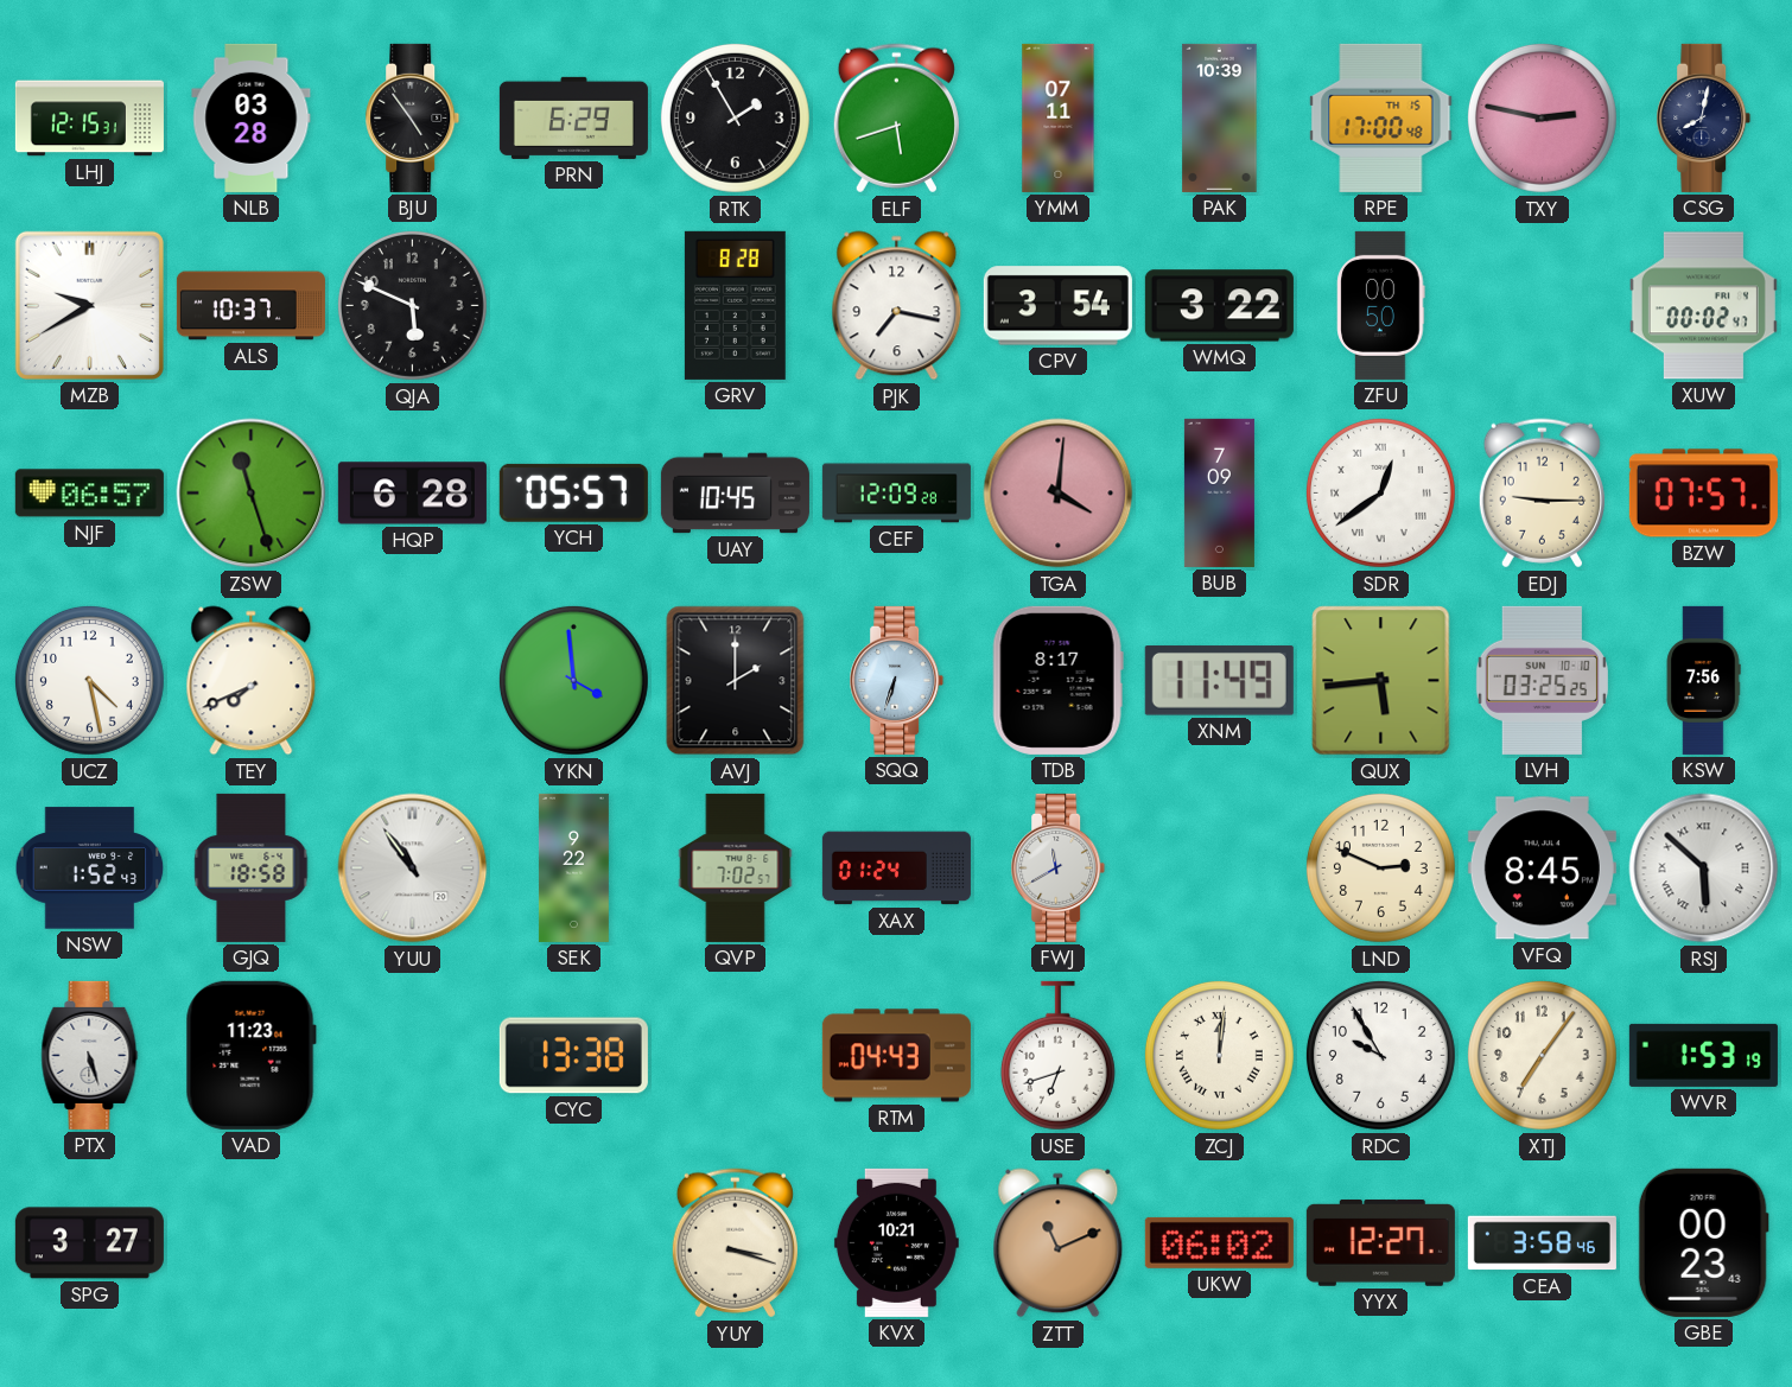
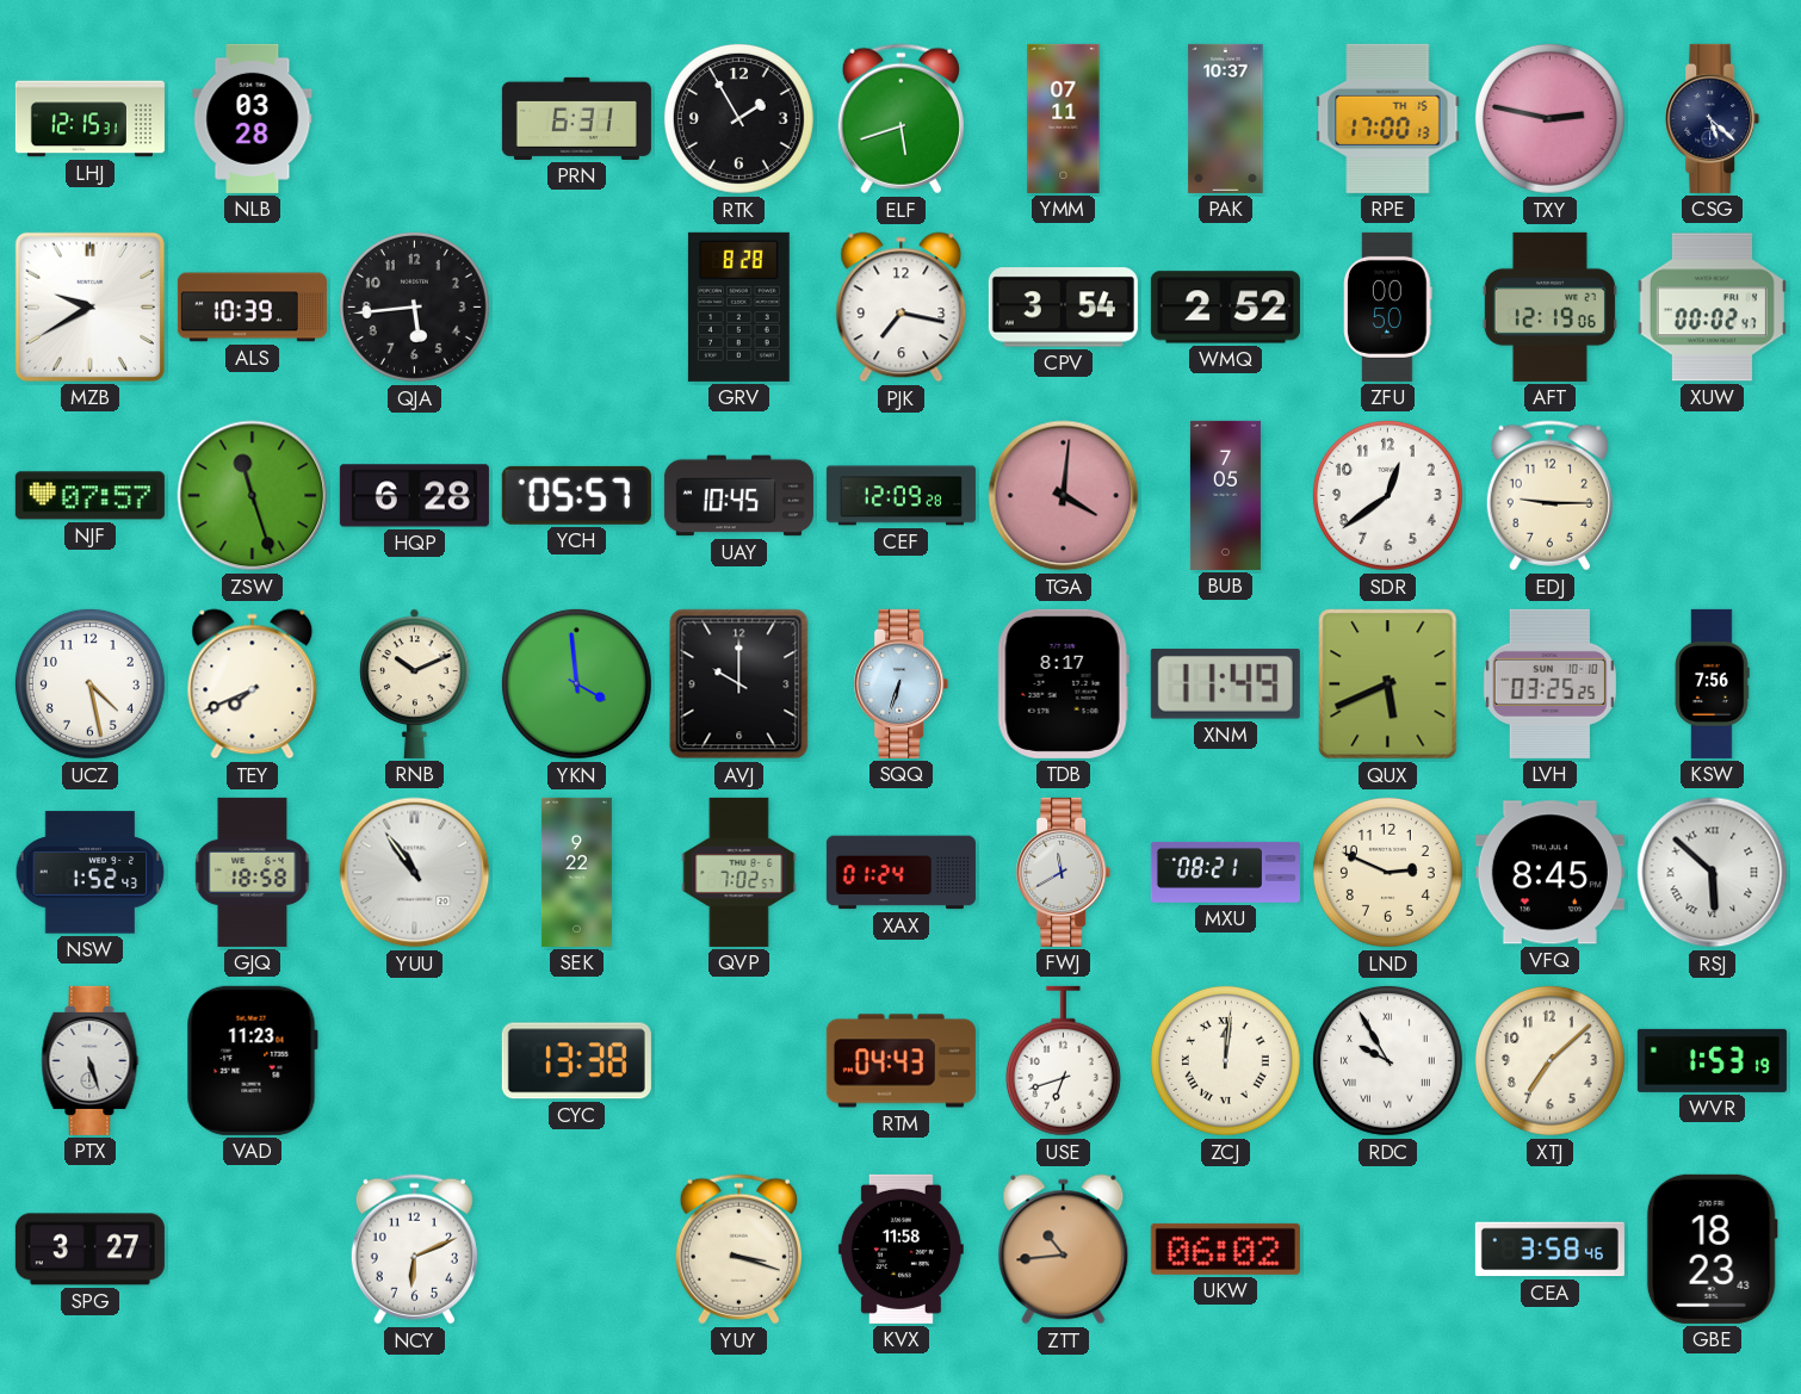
BJU: 4:54 -> none (413, 117)
PRN: 6:29 -> 6:31 (576, 118)
PAK: 10:39 -> 10:37 (1226, 118)
RPE: 17:00:48 -> 17:00:13 (1388, 118)
CSG: 8:02 -> 5:22 (1713, 118)
ALS: 10:37 -> 10:39 (252, 308)
QJA: 5:49 -> 5:44 (414, 306)
WMQ: 3:22 -> 2:52 (1225, 308)
AFT: none -> 12:19 (1549, 306)
NJF: 06:57 -> 07:57 (89, 496)
BUB: 7:09 -> 7:05 (1225, 495)
SDR numerals: Roman -> Arabic (1387, 495)
BZW: 07:57 -> none (1703, 494)
RNB: none -> 10:11 (415, 683)
AVJ: 2:00 -> 10:00 (739, 684)
QUX: 5:44 -> 5:41 (1388, 684)
MXU: none -> 08:21 (1225, 872)
RDC numerals: Arabic -> Roman (1387, 1060)
XTJ: 7:06 -> 7:08 (1549, 1060)
NCY: none -> 6:11 (414, 1250)
KVX: 10:21 -> 11:58 (900, 1249)
ZTT: 11:11 -> 10:44 (1064, 1250)
YYX: 12:27 -> none (1380, 1242)
GBE: 00:23 -> 18:23 (1712, 1249)
